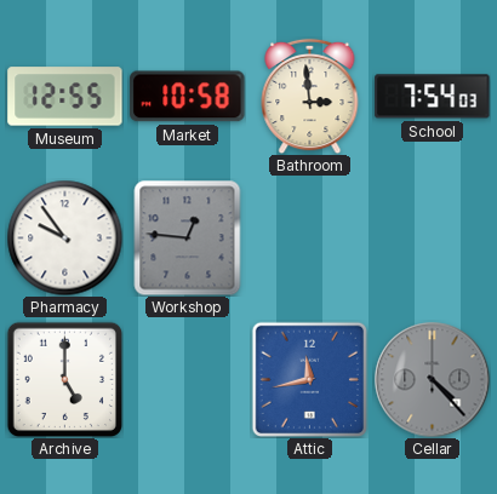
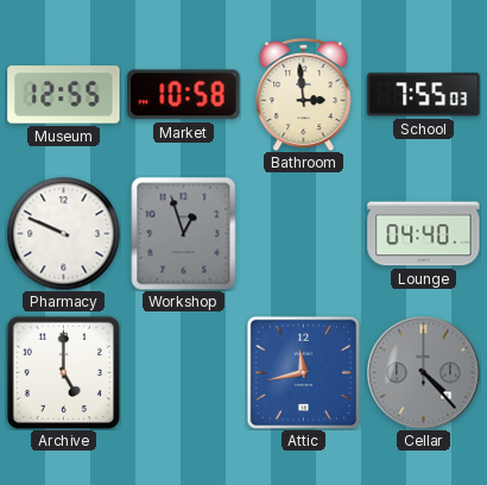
School: 7:54 -> 7:55 (424, 95)
Pharmacy: 9:54 -> 9:49 (63, 233)
Workshop: 12:46 -> 12:57 (184, 233)
Lounge: none -> 04:40 (424, 234)
